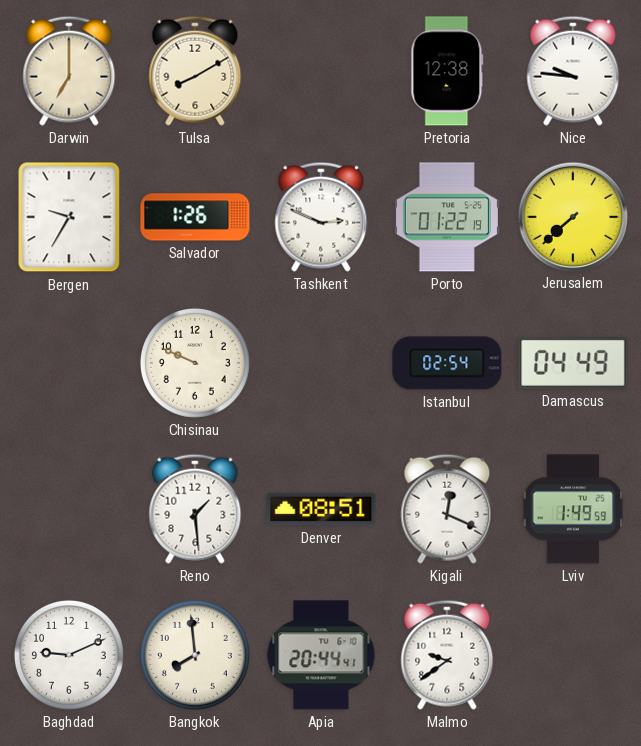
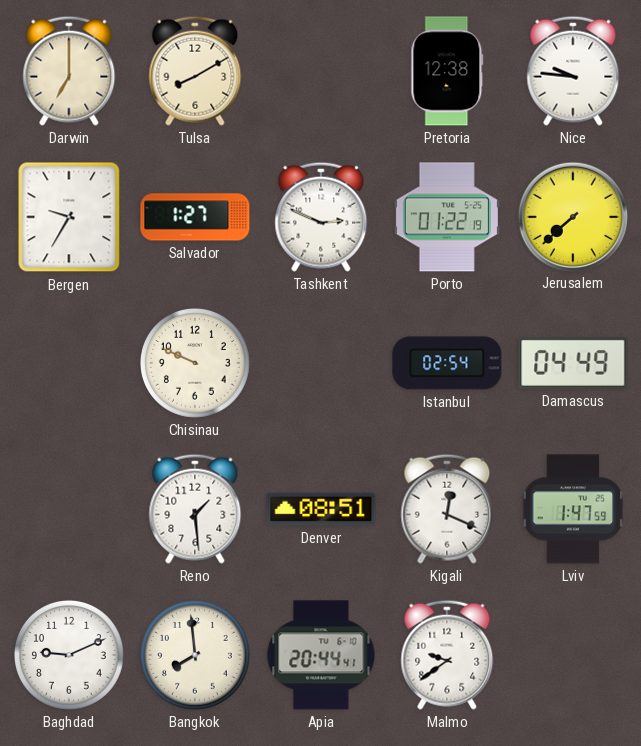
Salvador: 1:26 -> 1:27 (195, 217)
Lviv: 1:49 -> 1:47 (573, 509)
